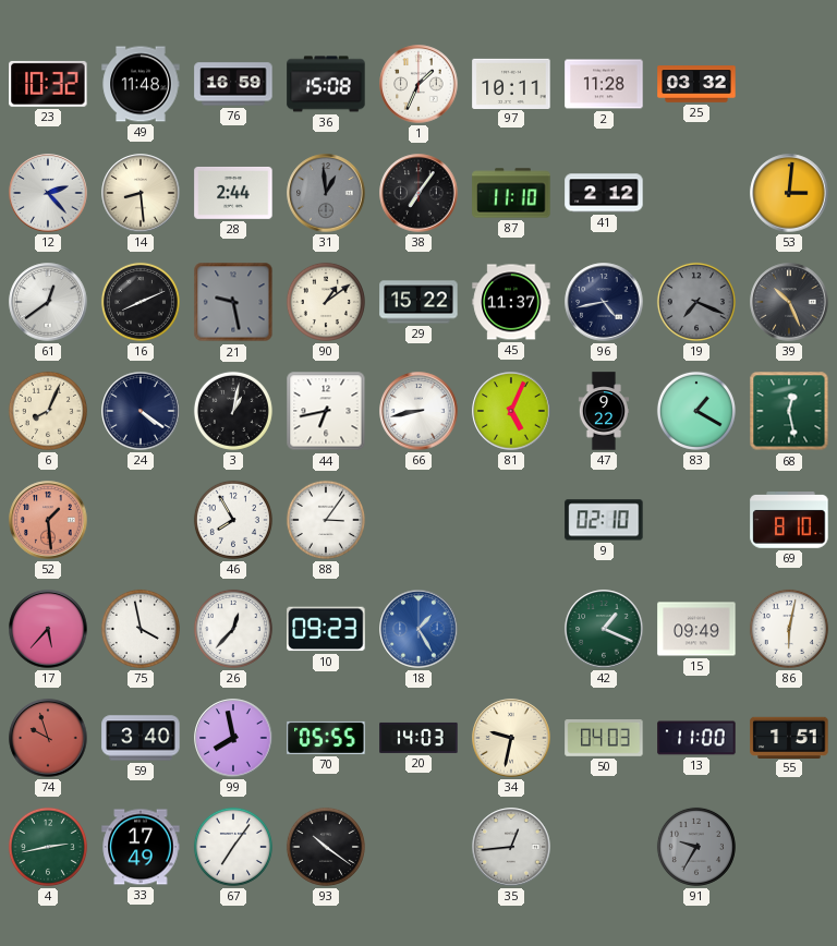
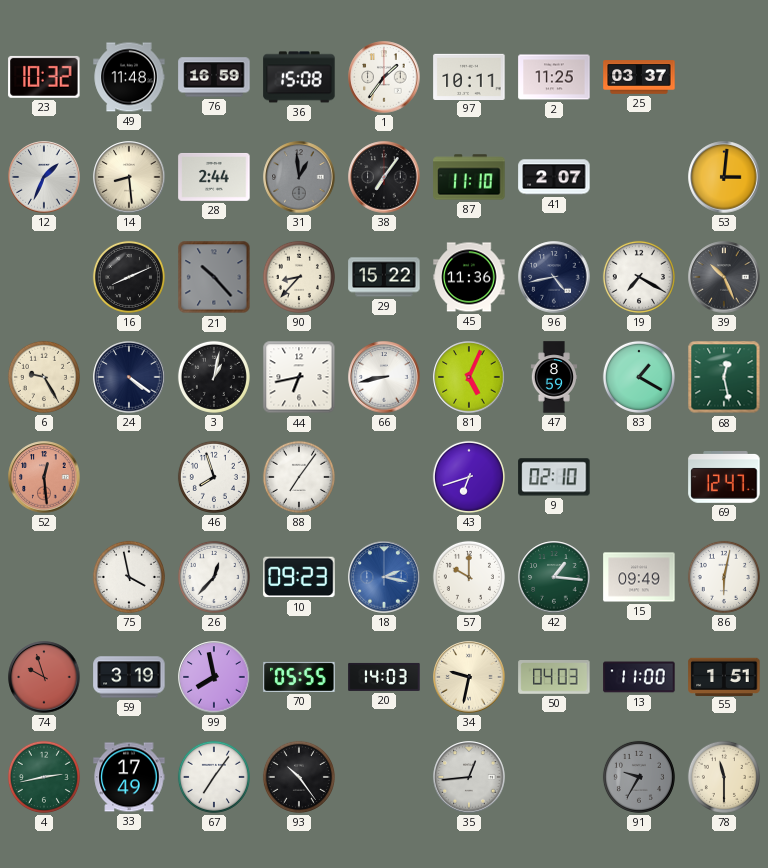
1: 1:34 -> 1:36 (384, 77)
2: 11:28 -> 11:25 (554, 77)
25: 03:32 -> 03:37 (639, 77)
12: 2:23 -> 1:34 (44, 177)
41: 2:12 -> 2:07 (554, 177)
61: 12:39 -> none (48, 302)
21: 9:28 -> 10:23 (214, 277)
90: 1:09 -> 8:37 (299, 277)
45: 11:37 -> 11:36 (469, 277)
19: 7:19 -> 7:20 (639, 277)
19 dial: grey -> white (639, 277)
6: 8:04 -> 9:25 (44, 377)
47: 9:22 -> 8:59 (554, 377)
52: 1:29 -> 12:29 (44, 477)
46: 7:55 -> 7:57 (214, 477)
88: 3:06 -> 7:06 (299, 477)
43: none -> 6:42 (469, 477)
69: 8:10 -> 12:47 (724, 478)
17: 5:37 -> none (48, 629)
18: 1:25 -> 2:17 (384, 577)
57: none -> 10:00 (469, 577)
42: 1:19 -> 1:16 (554, 577)
59: 3:40 -> 3:19 (129, 677)
93: 10:21 -> 10:24 (299, 777)
78: none -> 11:30 (724, 777)
